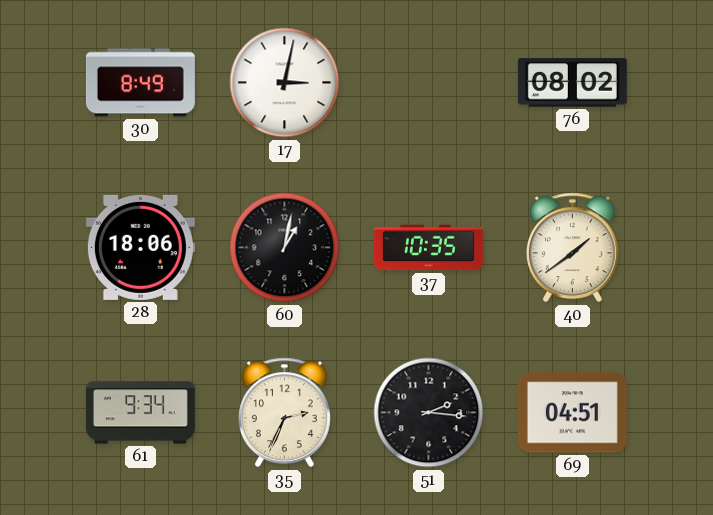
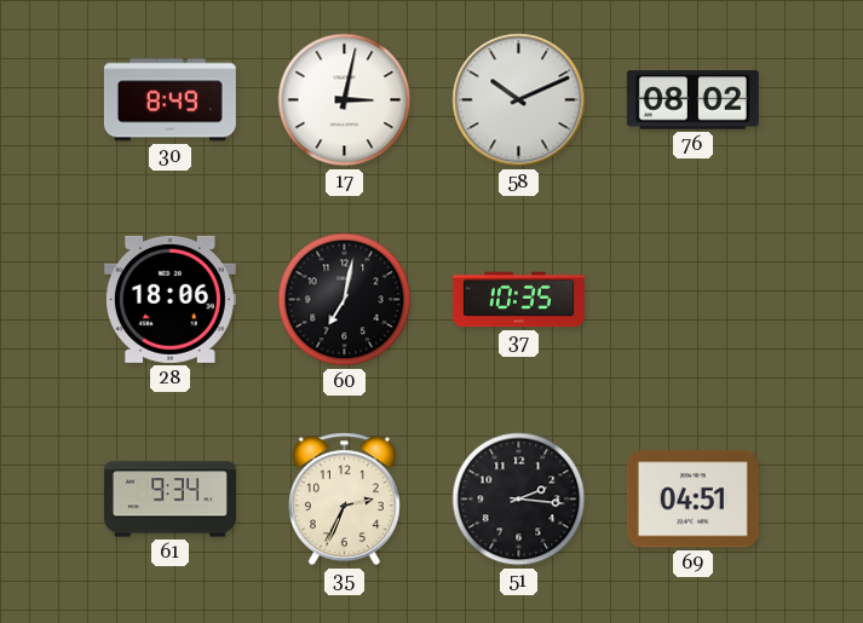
58: none -> 10:11 (519, 100)
60: 1:02 -> 7:02 (345, 300)
40: 1:39 -> none (572, 248)
